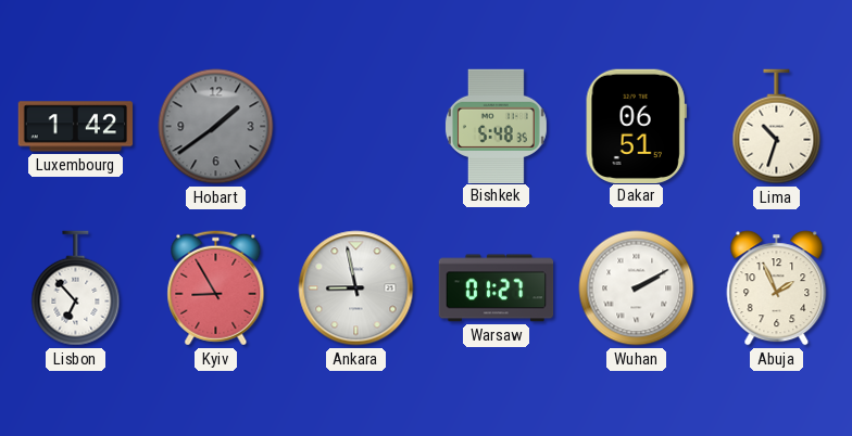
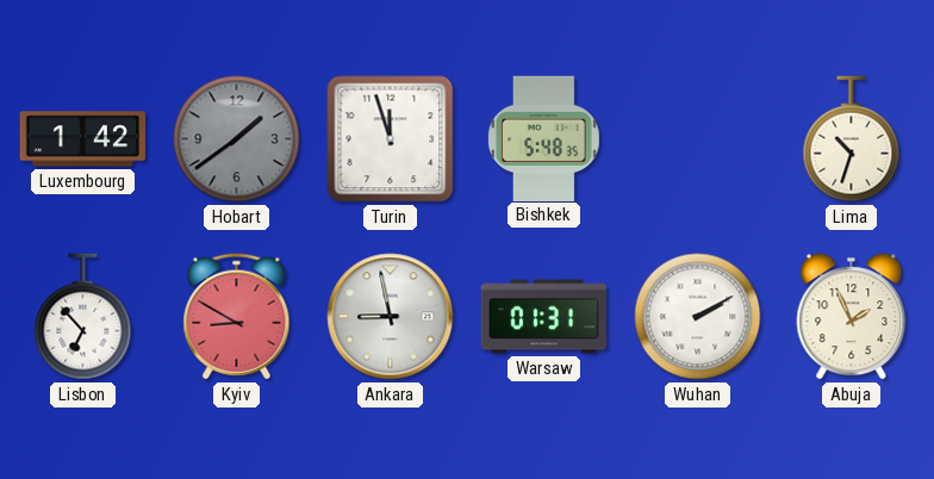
Turin: none -> 11:57 (391, 139)
Dakar: 06:51 -> none (636, 126)
Kyiv: 8:55 -> 8:50 (237, 317)
Warsaw: 01:27 -> 01:31 (544, 317)
